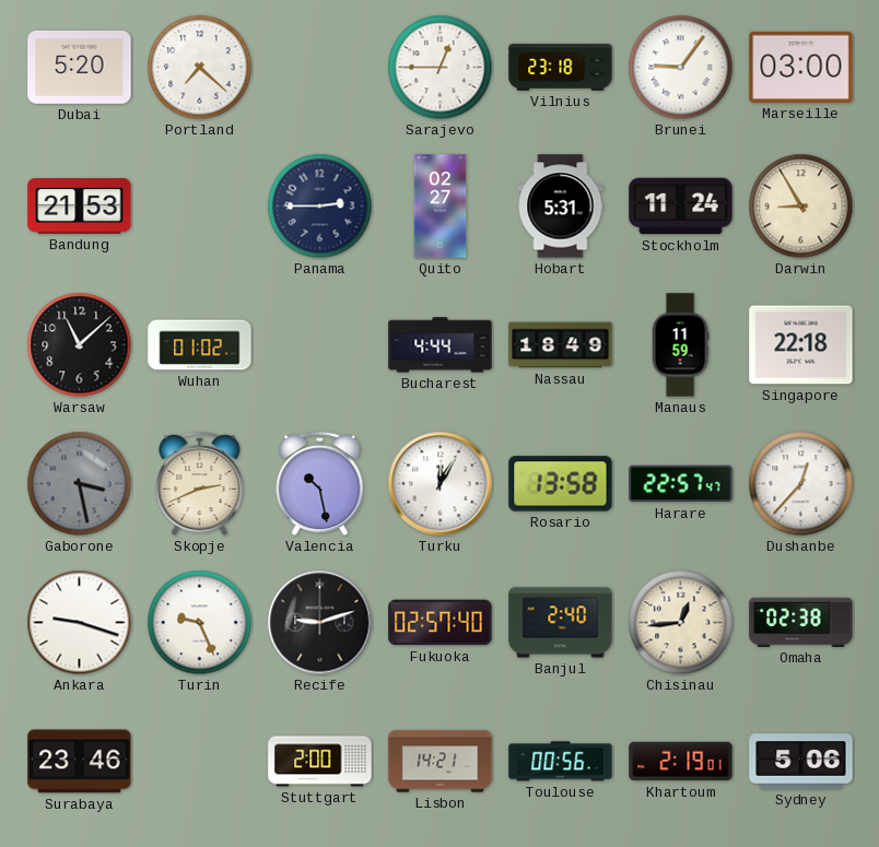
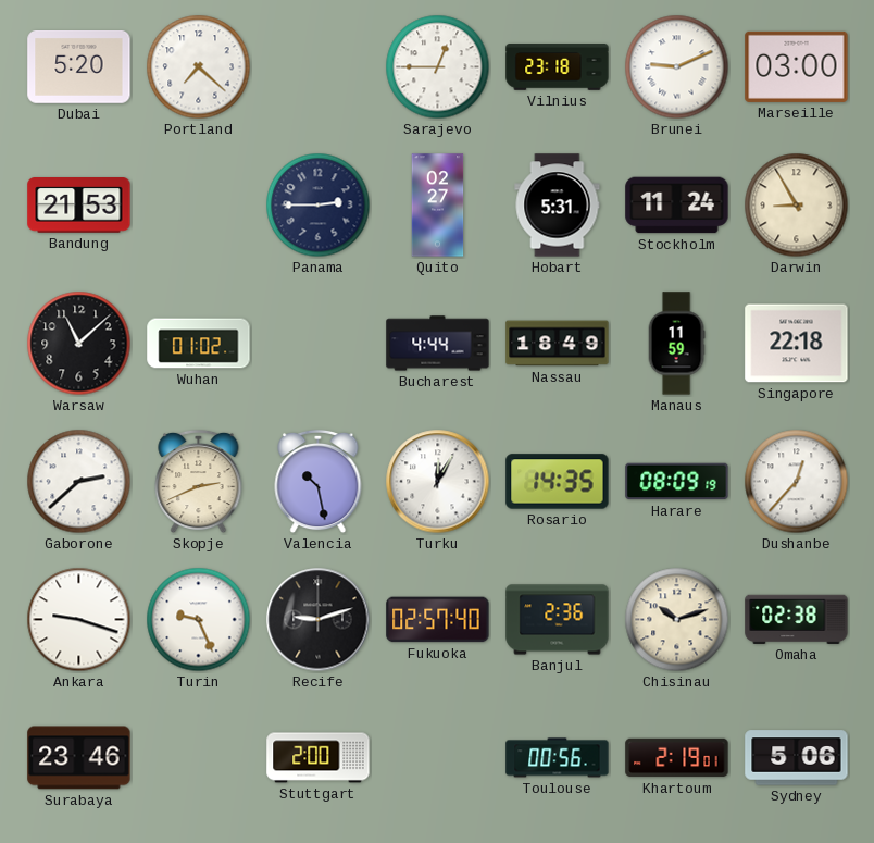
Brunei: 9:06 -> 9:11 (677, 67)
Gaborone: 3:28 -> 2:38 (79, 482)
Gaborone dial: grey -> white (79, 482)
Rosario: 13:58 -> 14:35 (558, 482)
Harare: 22:57 -> 08:09 (677, 482)
Banjul: 2:40 -> 2:36 (558, 620)
Chisinau: 12:44 -> 10:12 (677, 620)
Lisbon: 14:21 -> none (441, 762)
